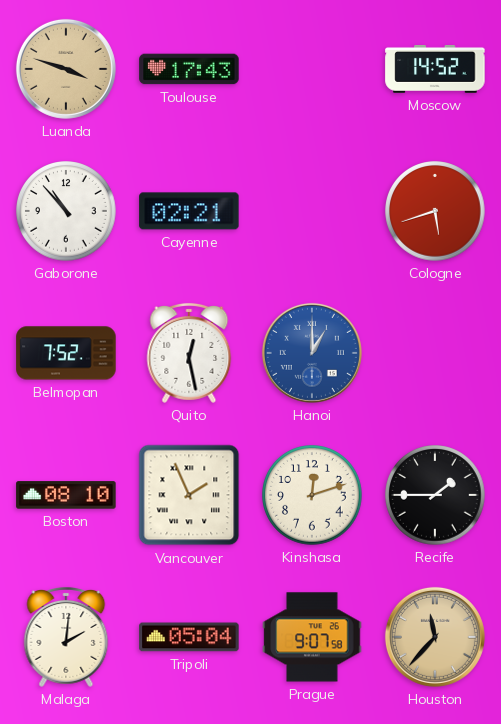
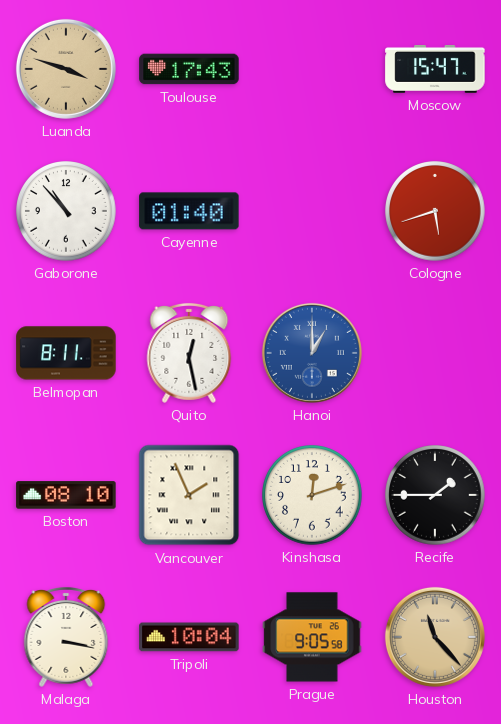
Moscow: 14:52 -> 15:47 (435, 70)
Cayenne: 02:21 -> 01:40 (189, 211)
Belmopan: 7:52 -> 8:11 (66, 353)
Malaga: 2:01 -> 3:17 (66, 637)
Tripoli: 05:04 -> 10:04 (189, 637)
Prague: 9:07 -> 9:05 (312, 637)
Houston: 11:37 -> 11:23 (435, 637)
